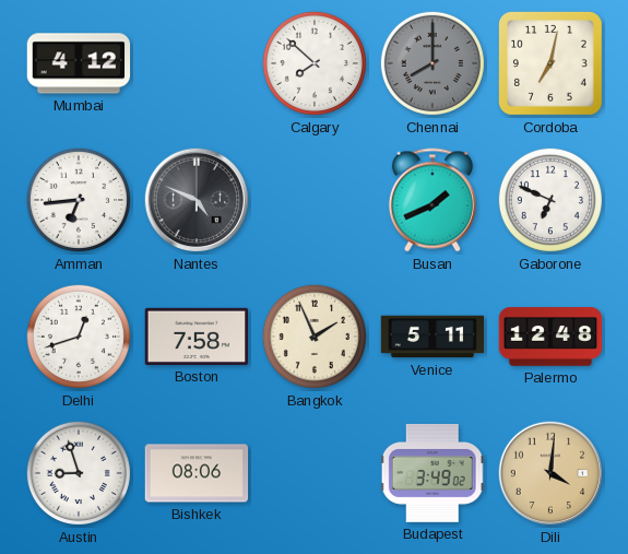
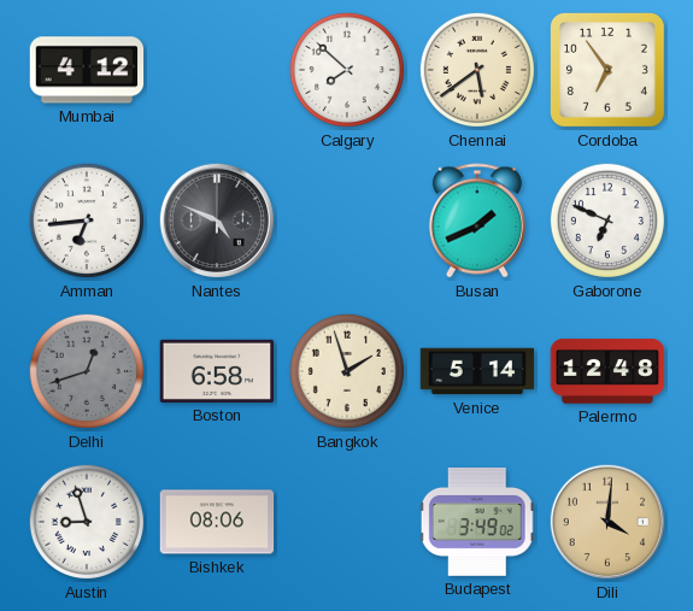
Chennai: 8:00 -> 5:39 (477, 70)
Chennai dial: grey -> cream (477, 70)
Cordoba: 7:02 -> 6:54 (607, 70)
Delhi dial: white -> grey (87, 371)
Boston: 7:58 -> 6:58 (217, 371)
Bangkok: 1:56 -> 1:57 (347, 371)
Venice: 5:11 -> 5:14 (477, 371)
